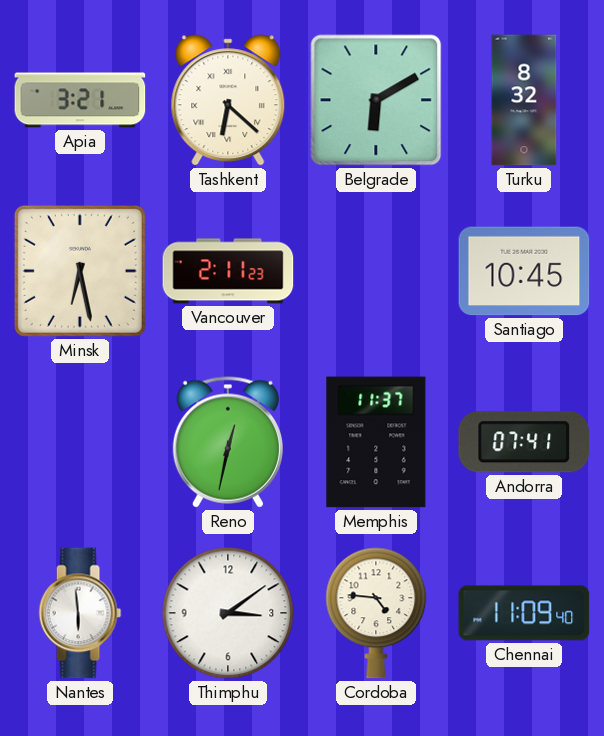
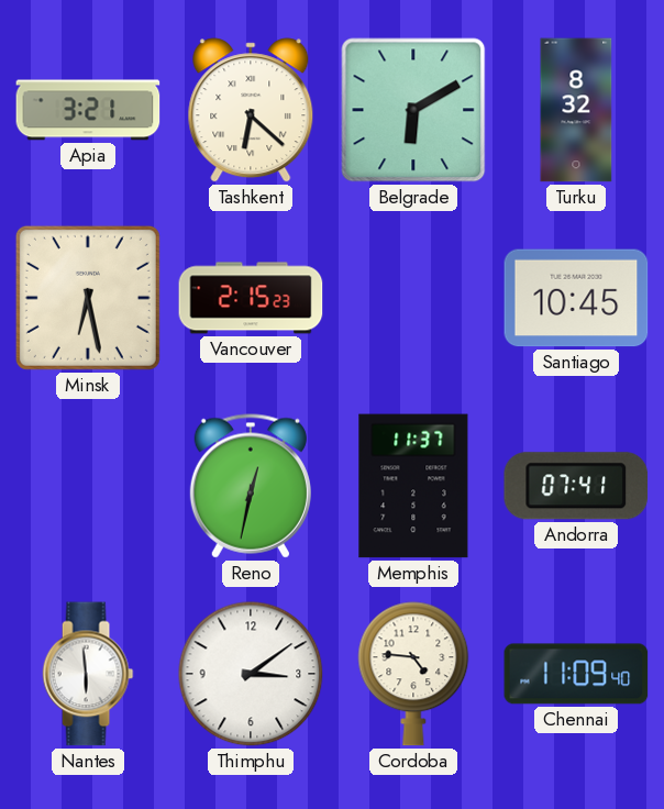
Vancouver: 2:11 -> 2:15 (251, 298)
